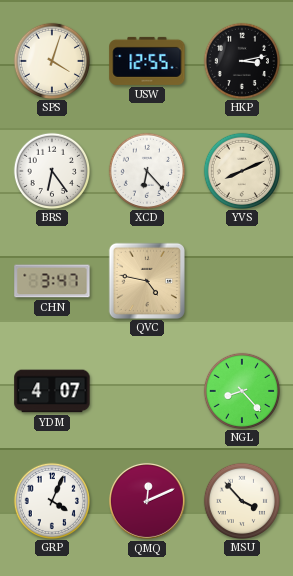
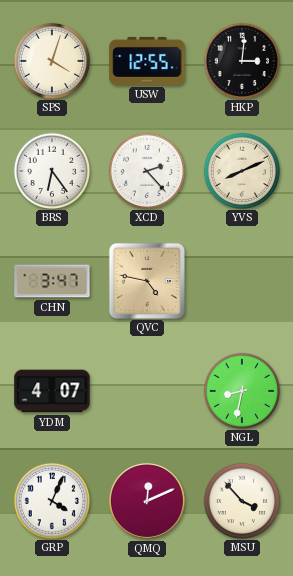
HKP: 3:13 -> 3:01 (241, 60)
XCD: 6:23 -> 2:23 (146, 170)
NGL: 8:23 -> 8:32 (241, 390)
